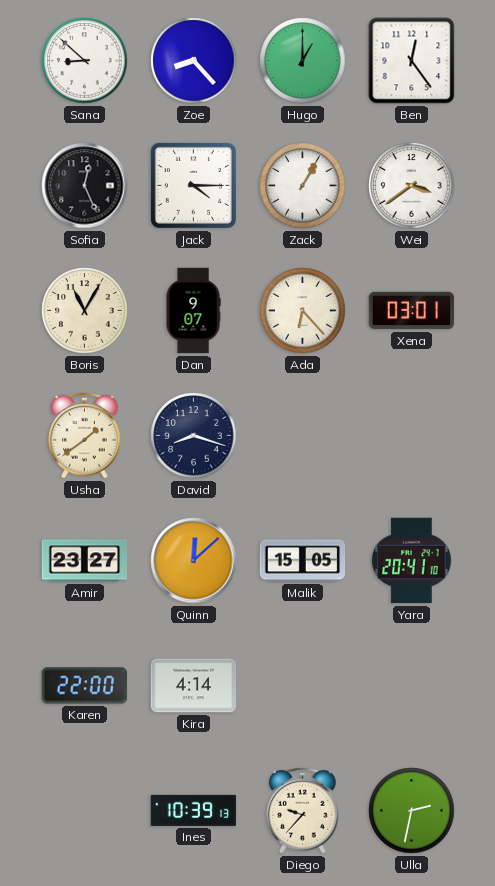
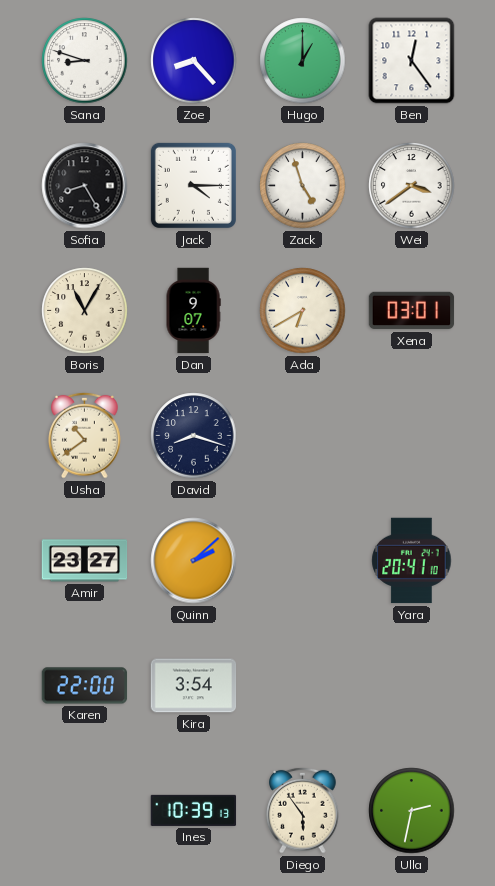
Sana: 8:52 -> 8:48 (85, 61)
Sofia: 12:26 -> 8:25 (85, 186)
Zack: 1:05 -> 4:57 (303, 186)
Ada: 6:23 -> 6:40 (303, 311)
Usha: 1:39 -> 10:39 (85, 435)
Quinn: 12:08 -> 2:08 (194, 561)
Malik: 15:05 -> none (303, 561)
Kira: 4:14 -> 3:54 (194, 686)
Diego: 9:37 -> 5:54 (303, 810)
